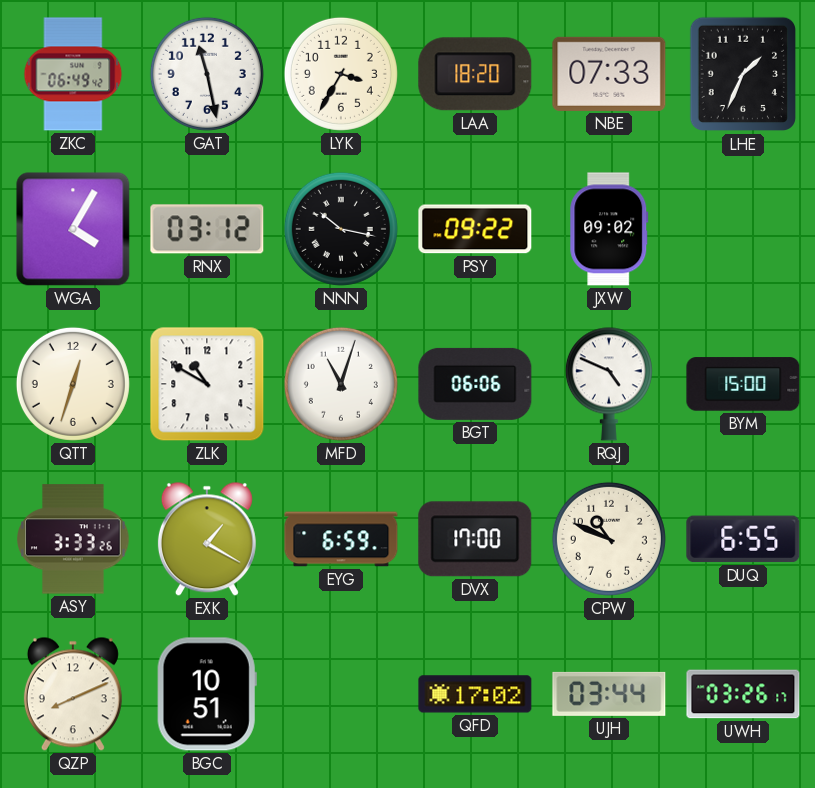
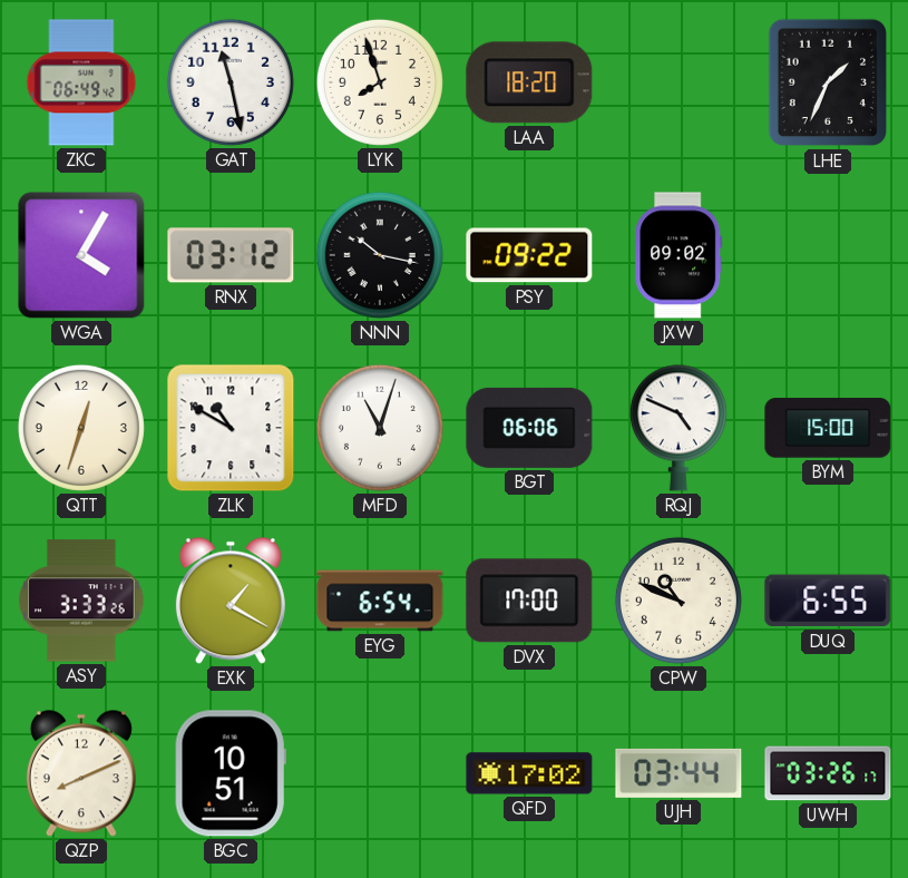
LYK: 3:35 -> 7:57 (380, 82)
NBE: 07:33 -> none (609, 74)
EYG: 6:59 -> 6:54 (380, 601)
